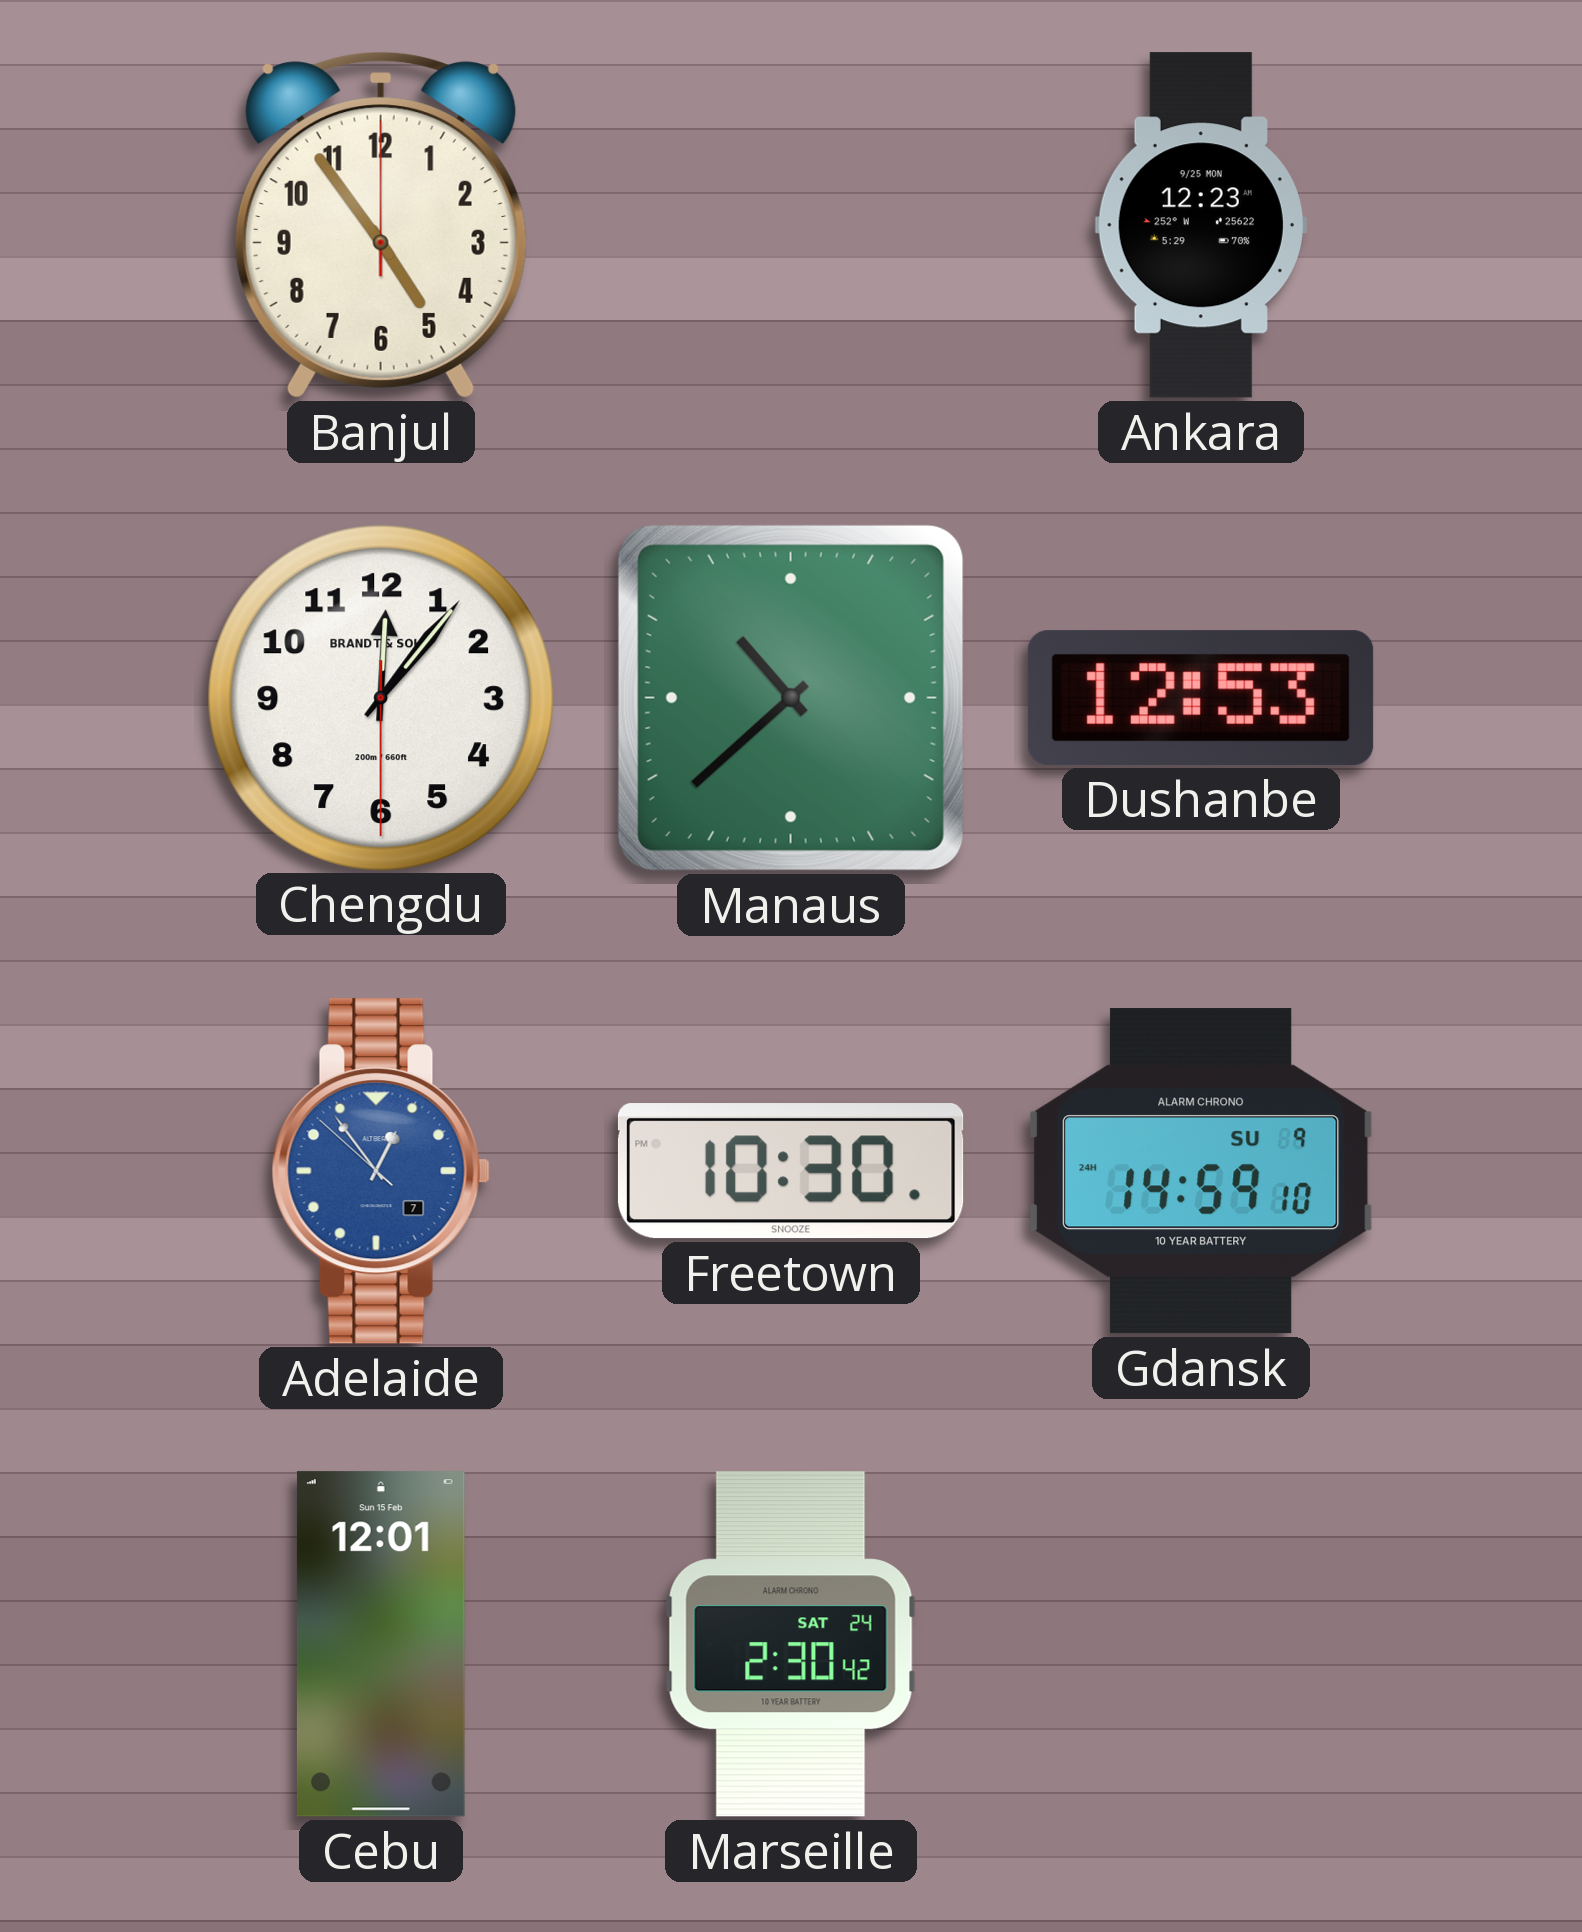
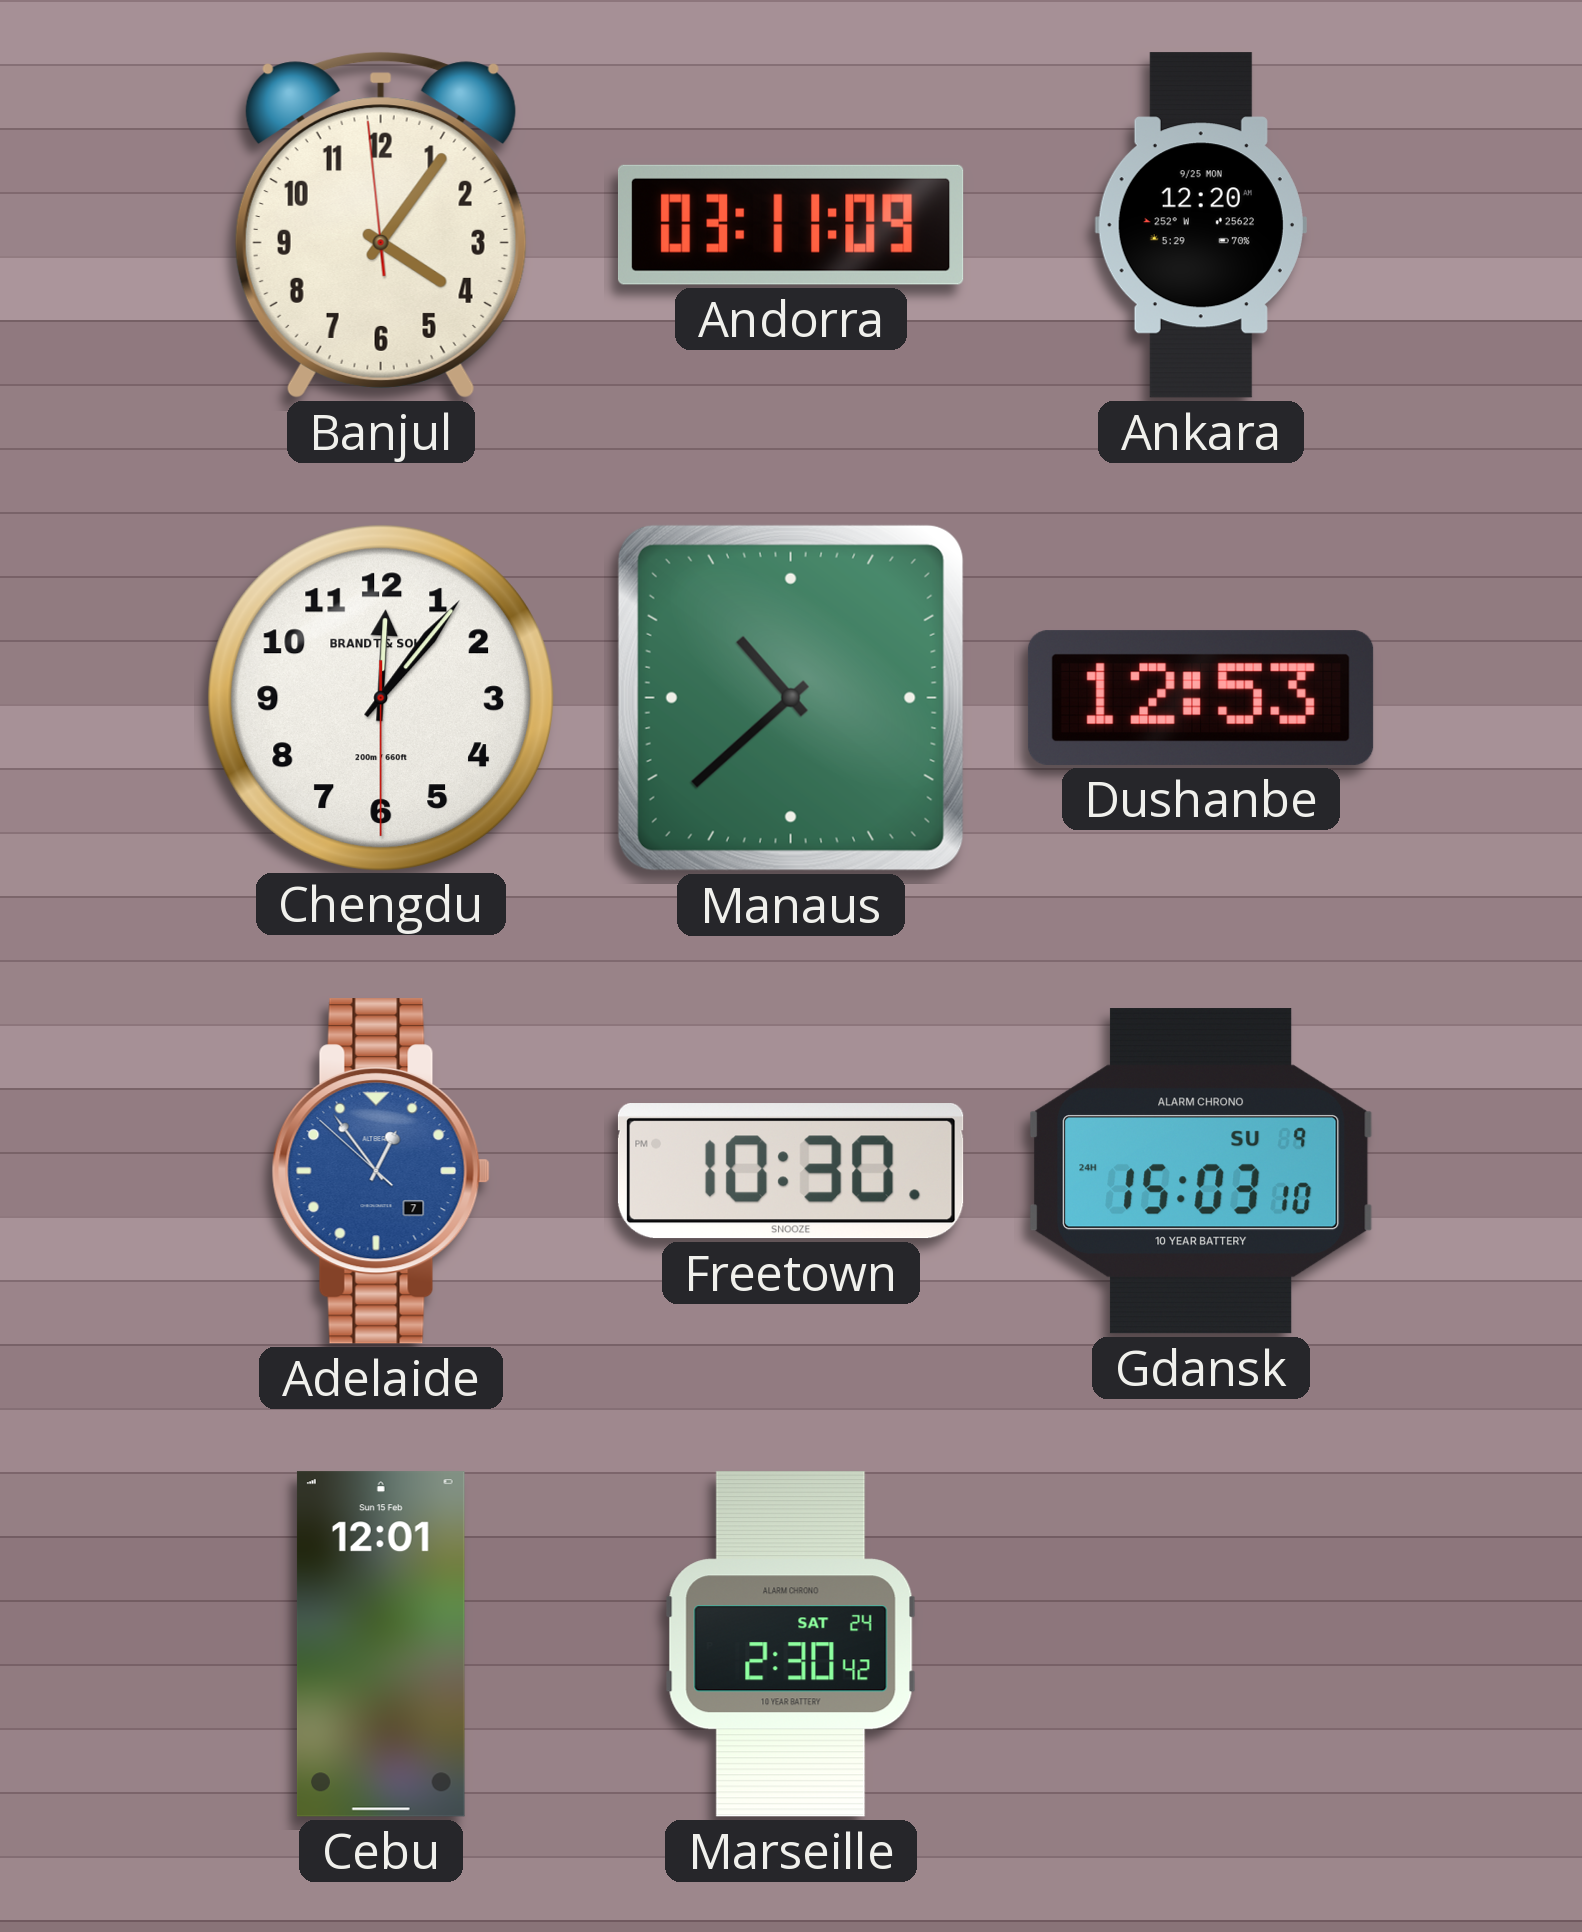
Banjul: 4:54 -> 4:05 (381, 225)
Andorra: none -> 03:11 (791, 225)
Ankara: 12:23 -> 12:20 (1201, 225)
Gdansk: 14:59 -> 15:03 (1202, 1171)
